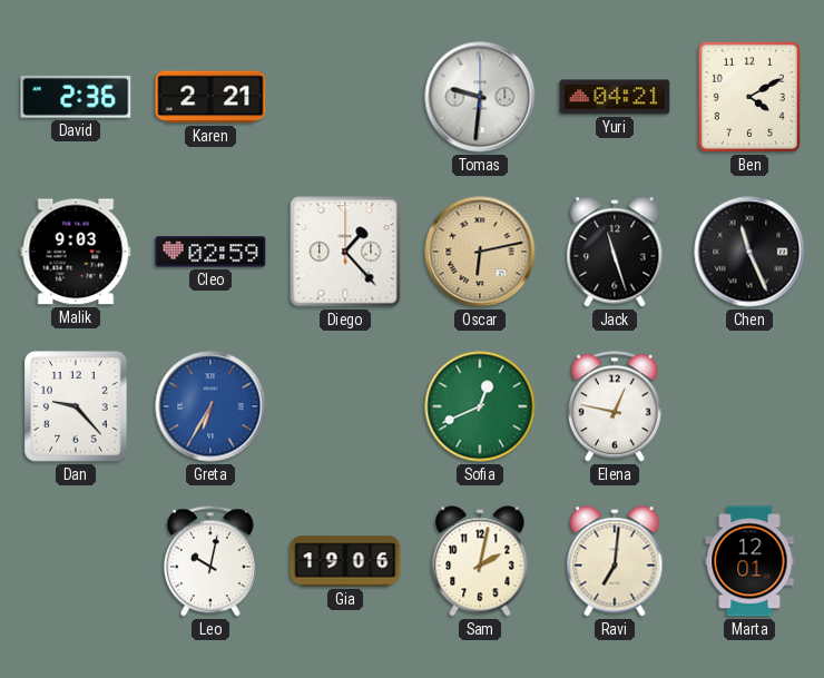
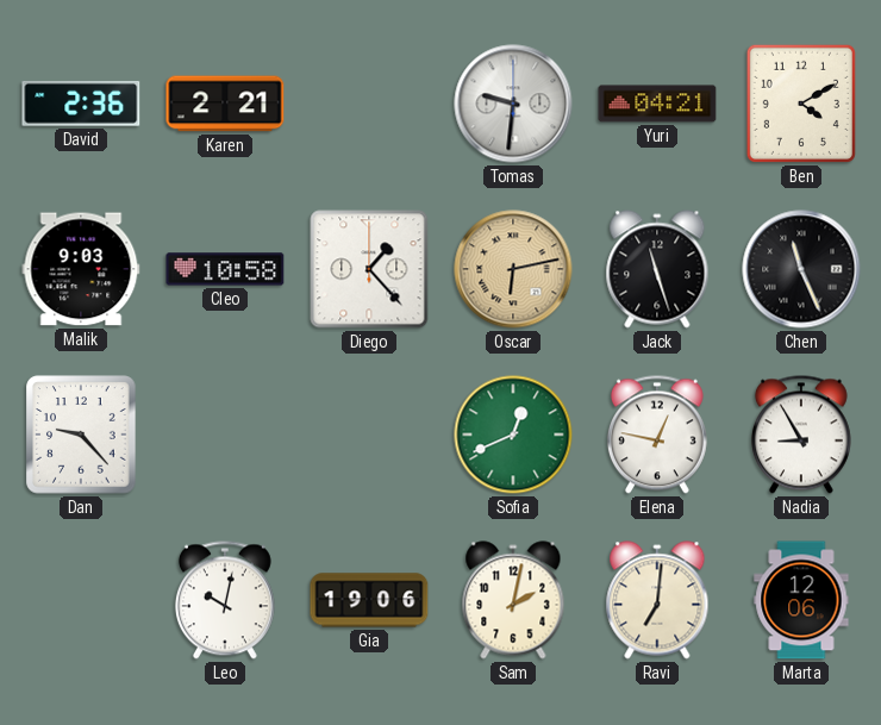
Cleo: 02:59 -> 10:58 (225, 269)
Greta: 6:35 -> none (210, 406)
Nadia: none -> 8:55 (801, 435)
Marta: 12:01 -> 12:06 (801, 600)
